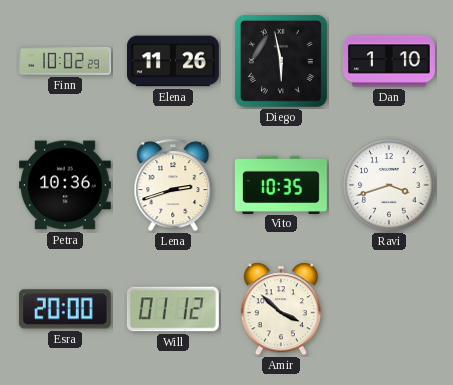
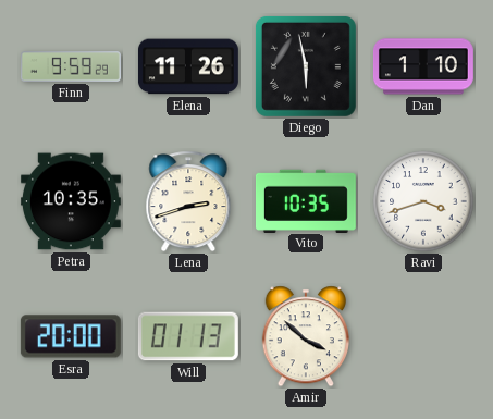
Finn: 10:02 -> 9:59 (71, 66)
Petra: 10:36 -> 10:35 (71, 201)
Will: 01:12 -> 01:13 (188, 336)
